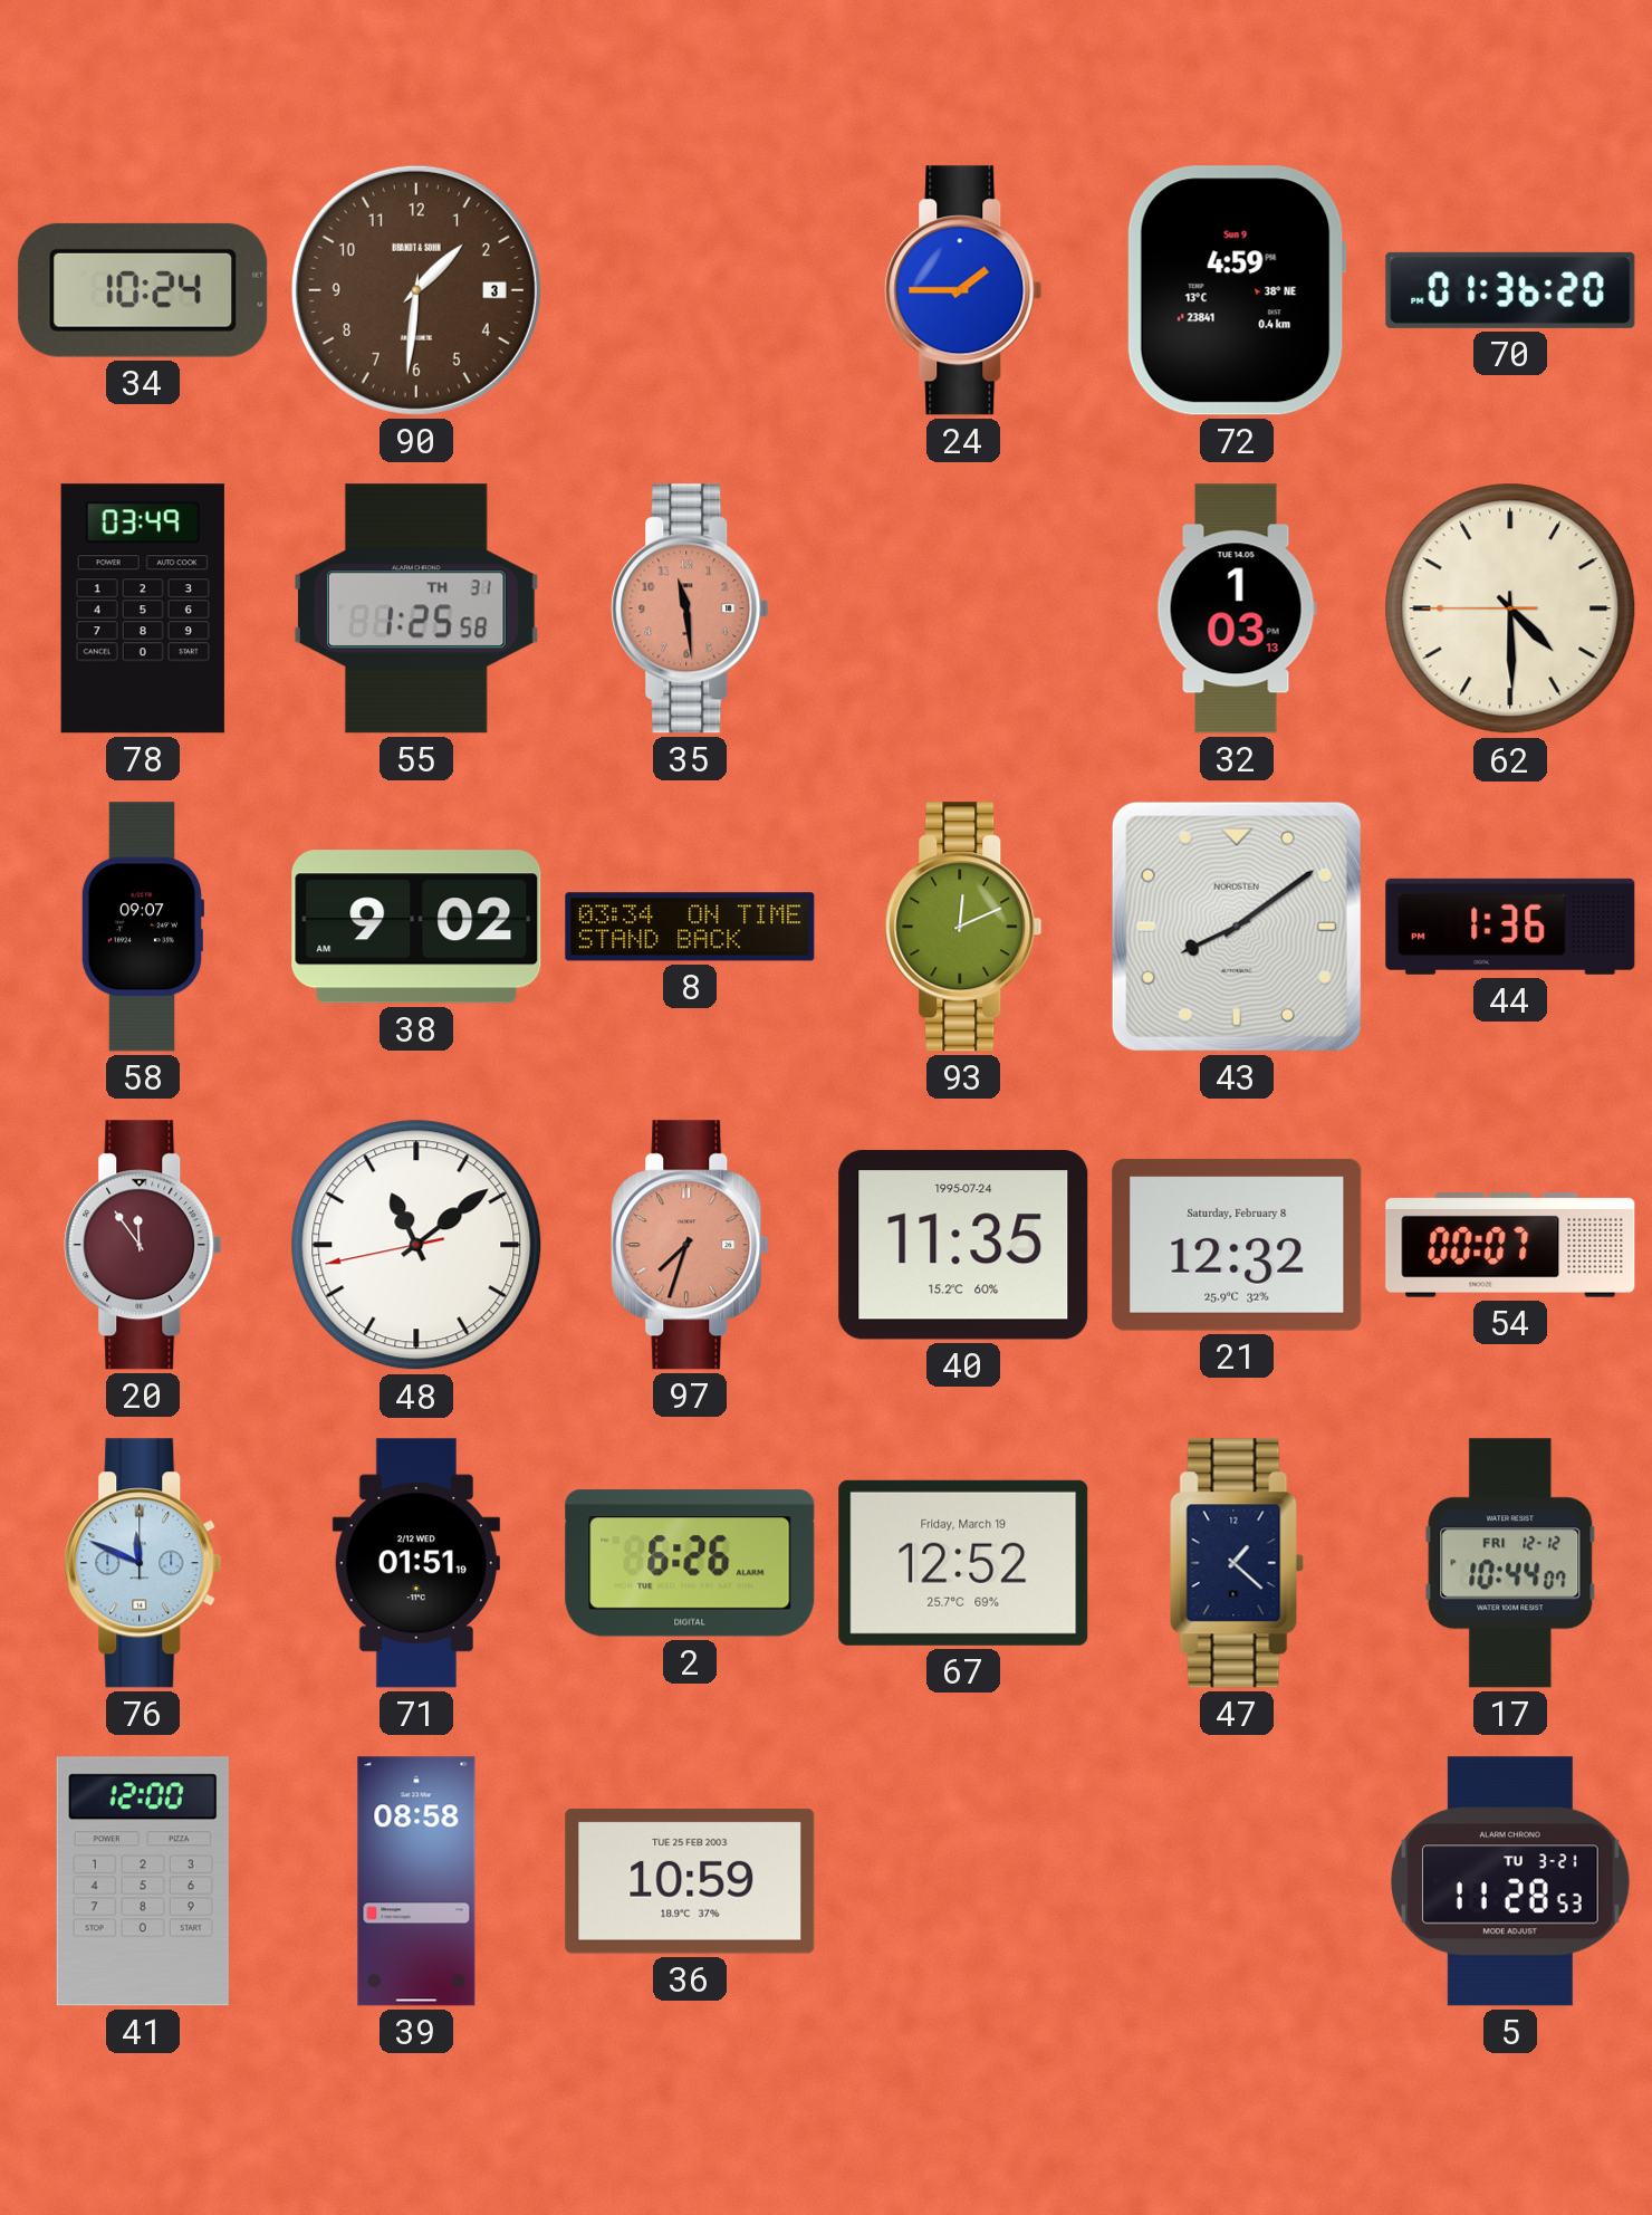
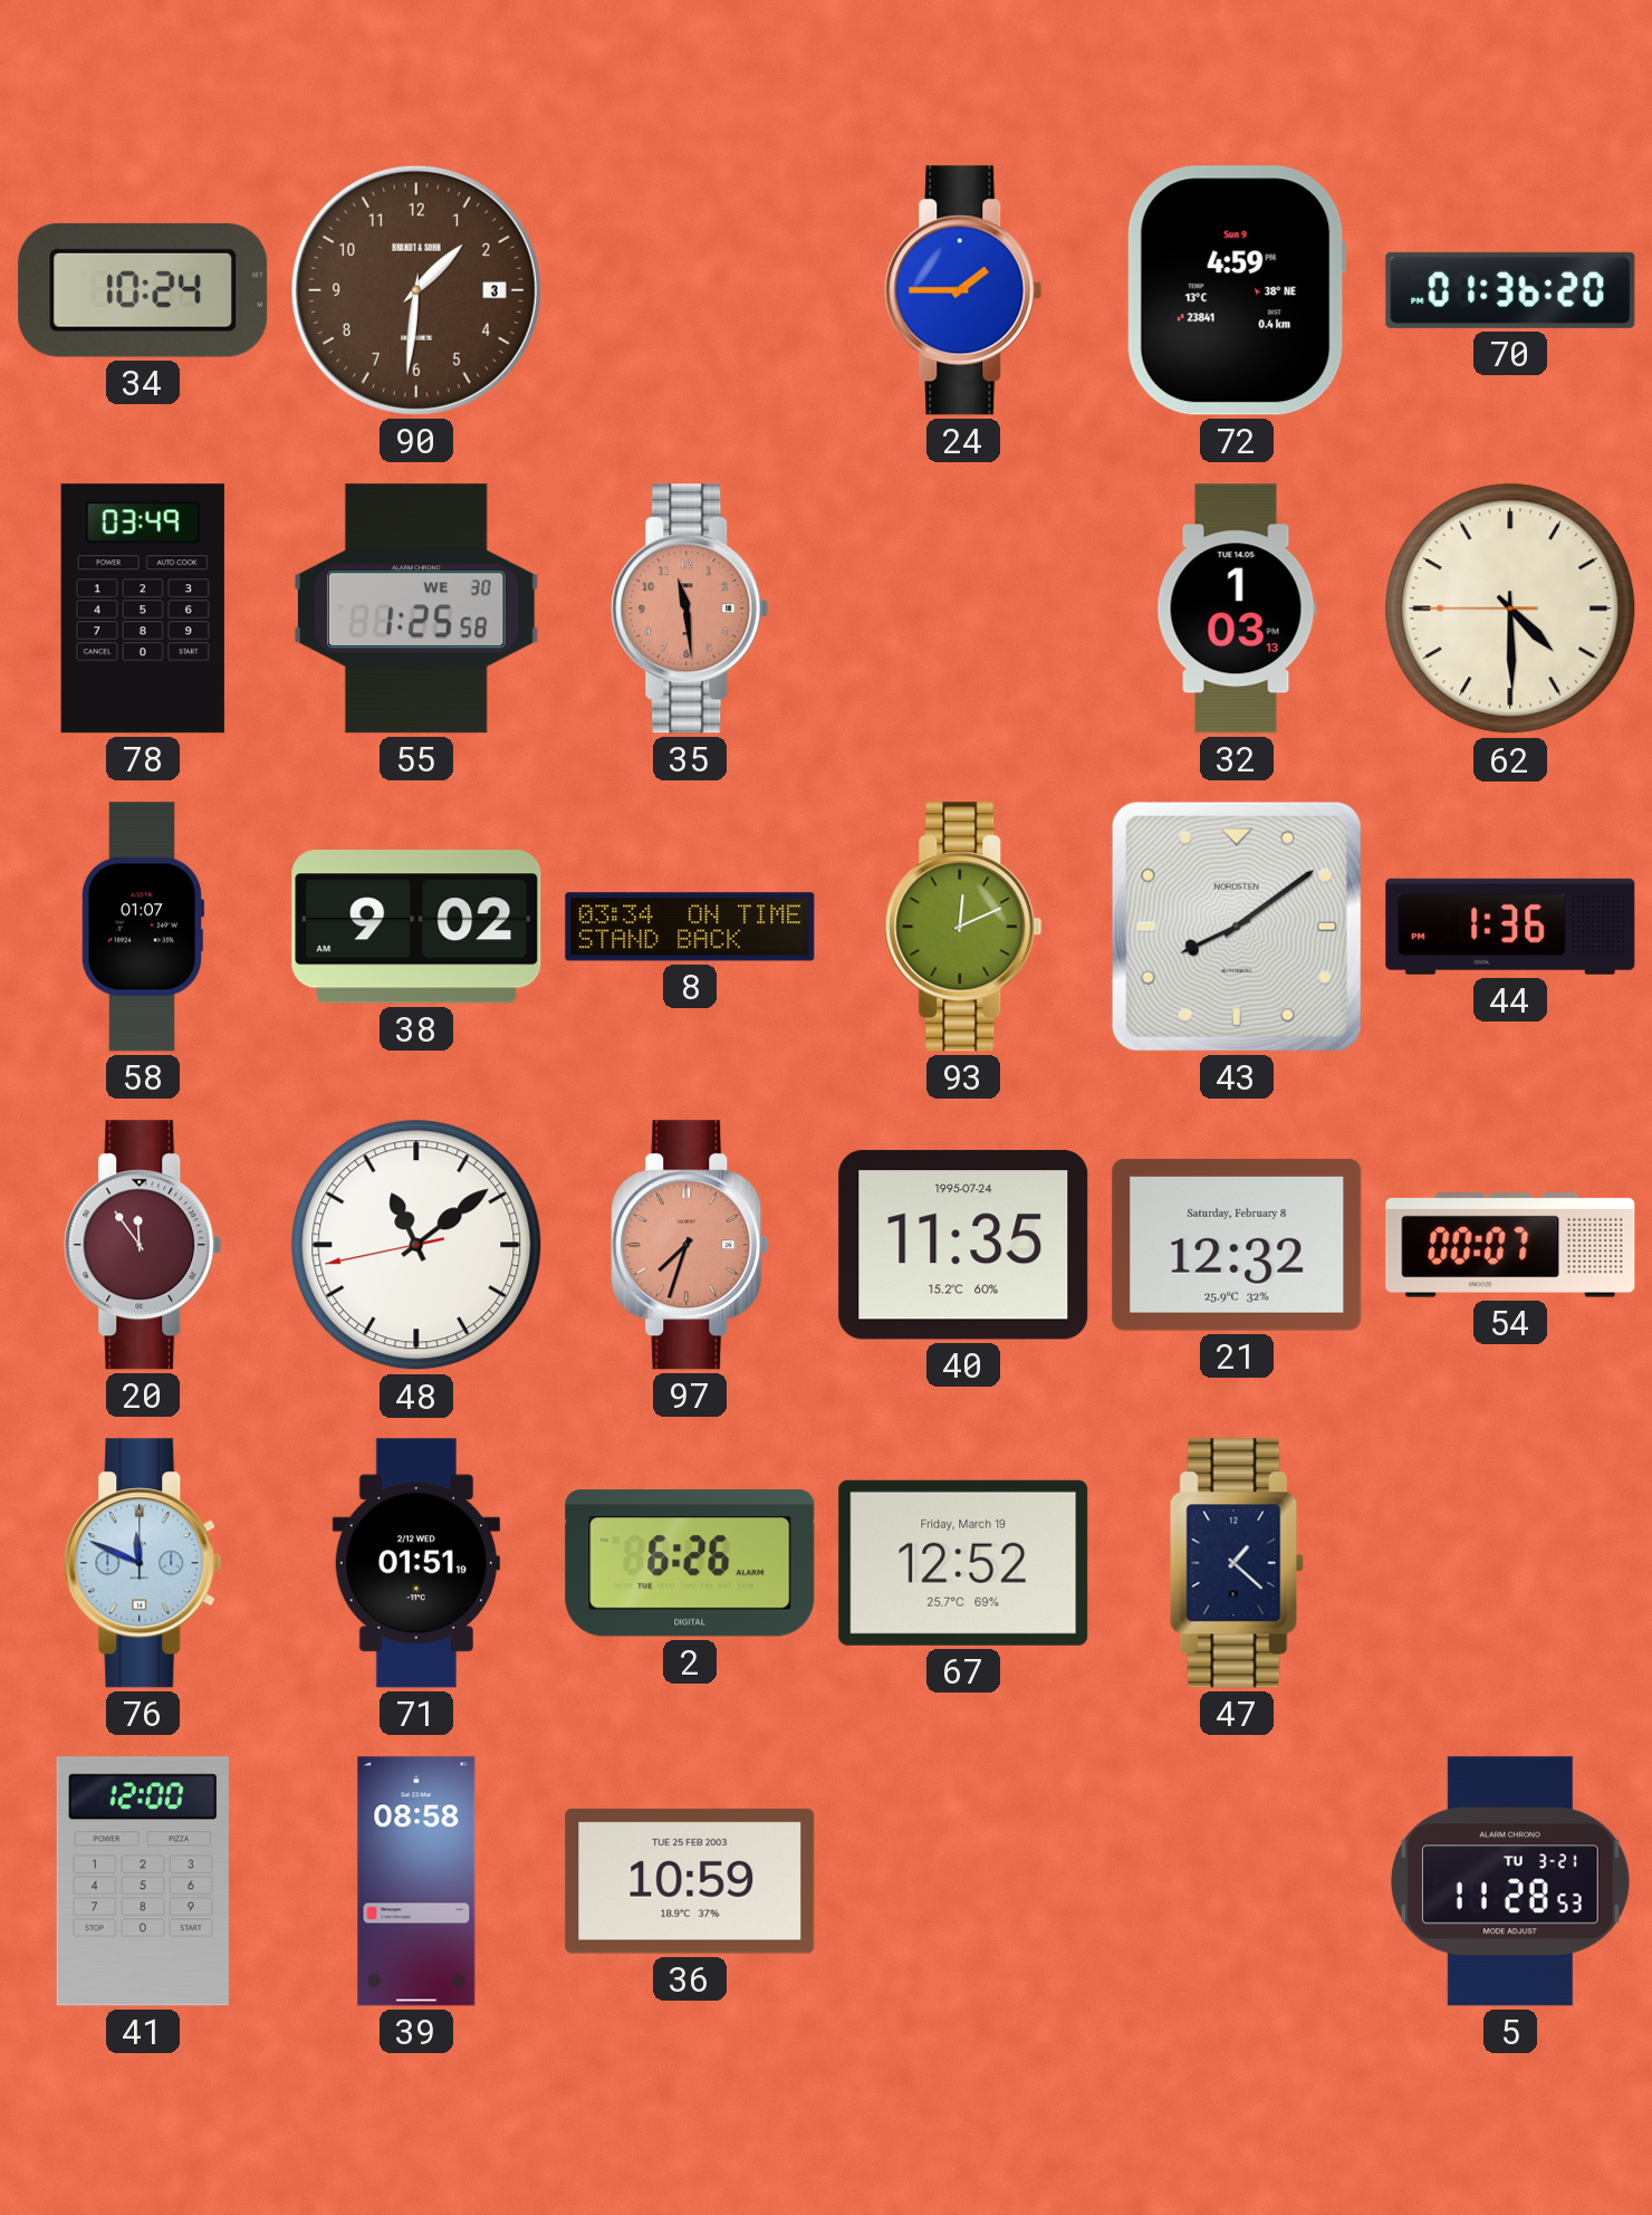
55 date: TH 31 -> WE 30 (416, 608)
58: 09:07 -> 01:07 (143, 927)
17: 10:44 -> none (1510, 1563)
